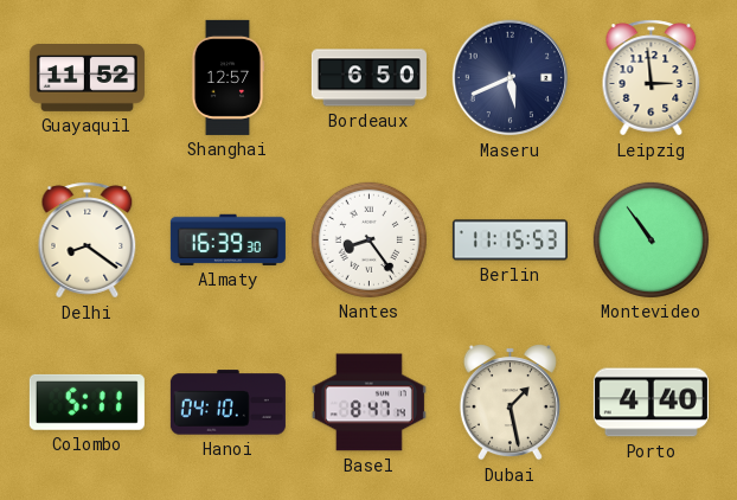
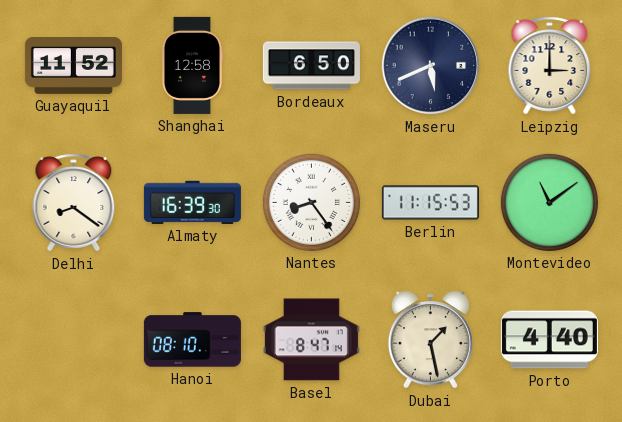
Shanghai: 12:57 -> 12:58 (192, 65)
Leipzig: 2:59 -> 3:00 (550, 66)
Montevideo: 10:54 -> 11:09 (549, 202)
Colombo: 5:11 -> none (86, 402)
Hanoi: 04:10 -> 08:10 (192, 340)
